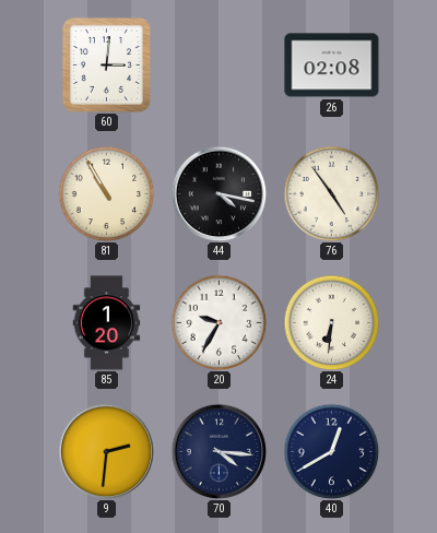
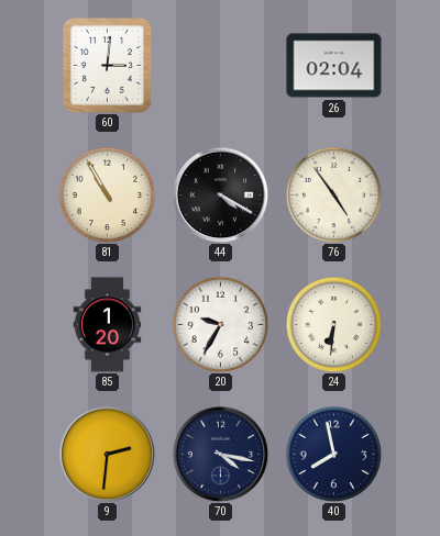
26: 02:08 -> 02:04 (334, 66)
44: 4:17 -> 4:20 (220, 194)
70: 4:16 -> 4:17 (220, 454)
40: 12:40 -> 7:58 (333, 454)
